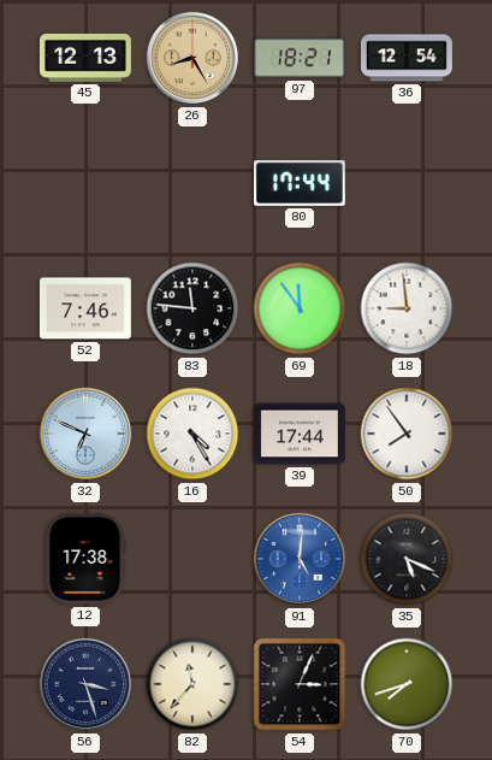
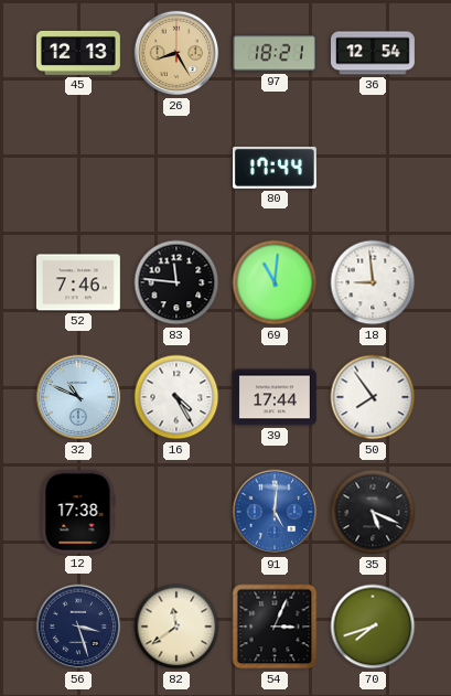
69: 11:54 -> 11:01 (275, 282)
32: 6:49 -> 10:49 (78, 397)
82: 11:37 -> 11:39 (176, 627)
